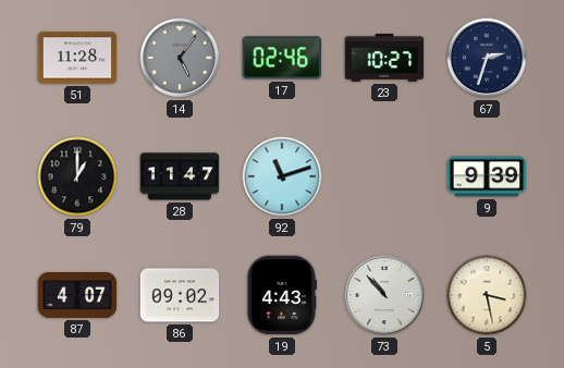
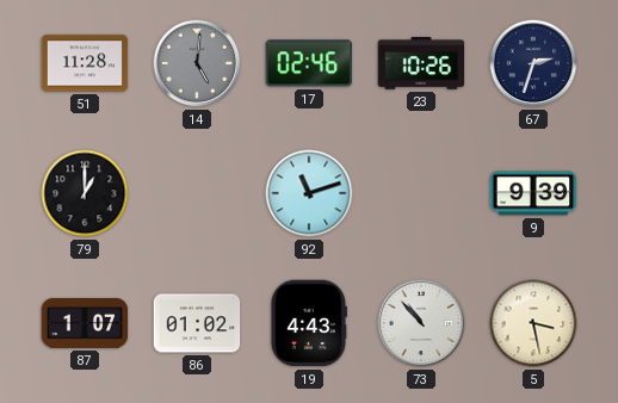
14: 5:06 -> 5:01 (197, 63)
23: 10:27 -> 10:26 (421, 63)
28: 11:47 -> none (180, 176)
87: 4:07 -> 1:07 (85, 324)
86: 09:02 -> 01:02 (197, 323)
